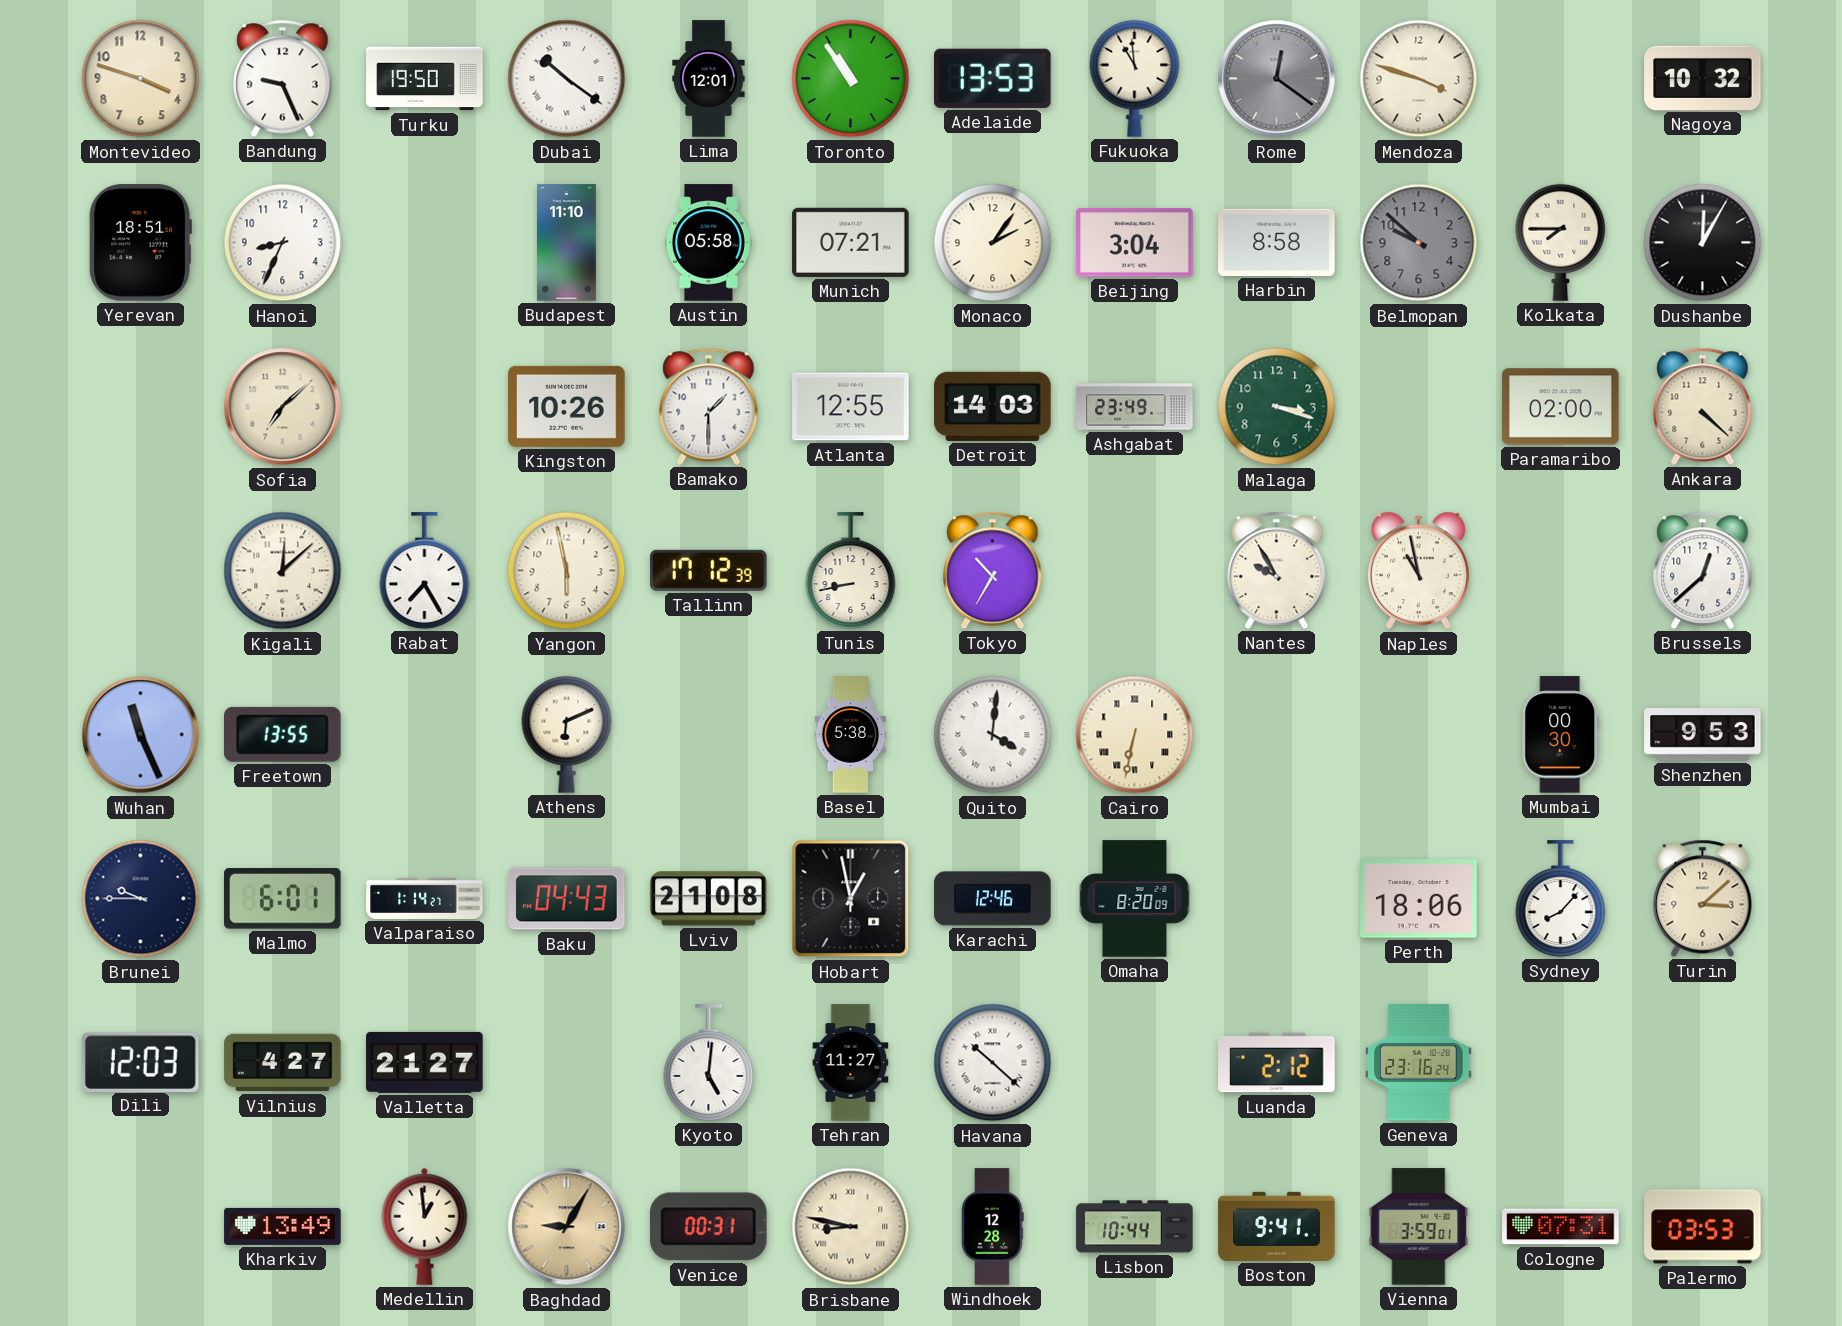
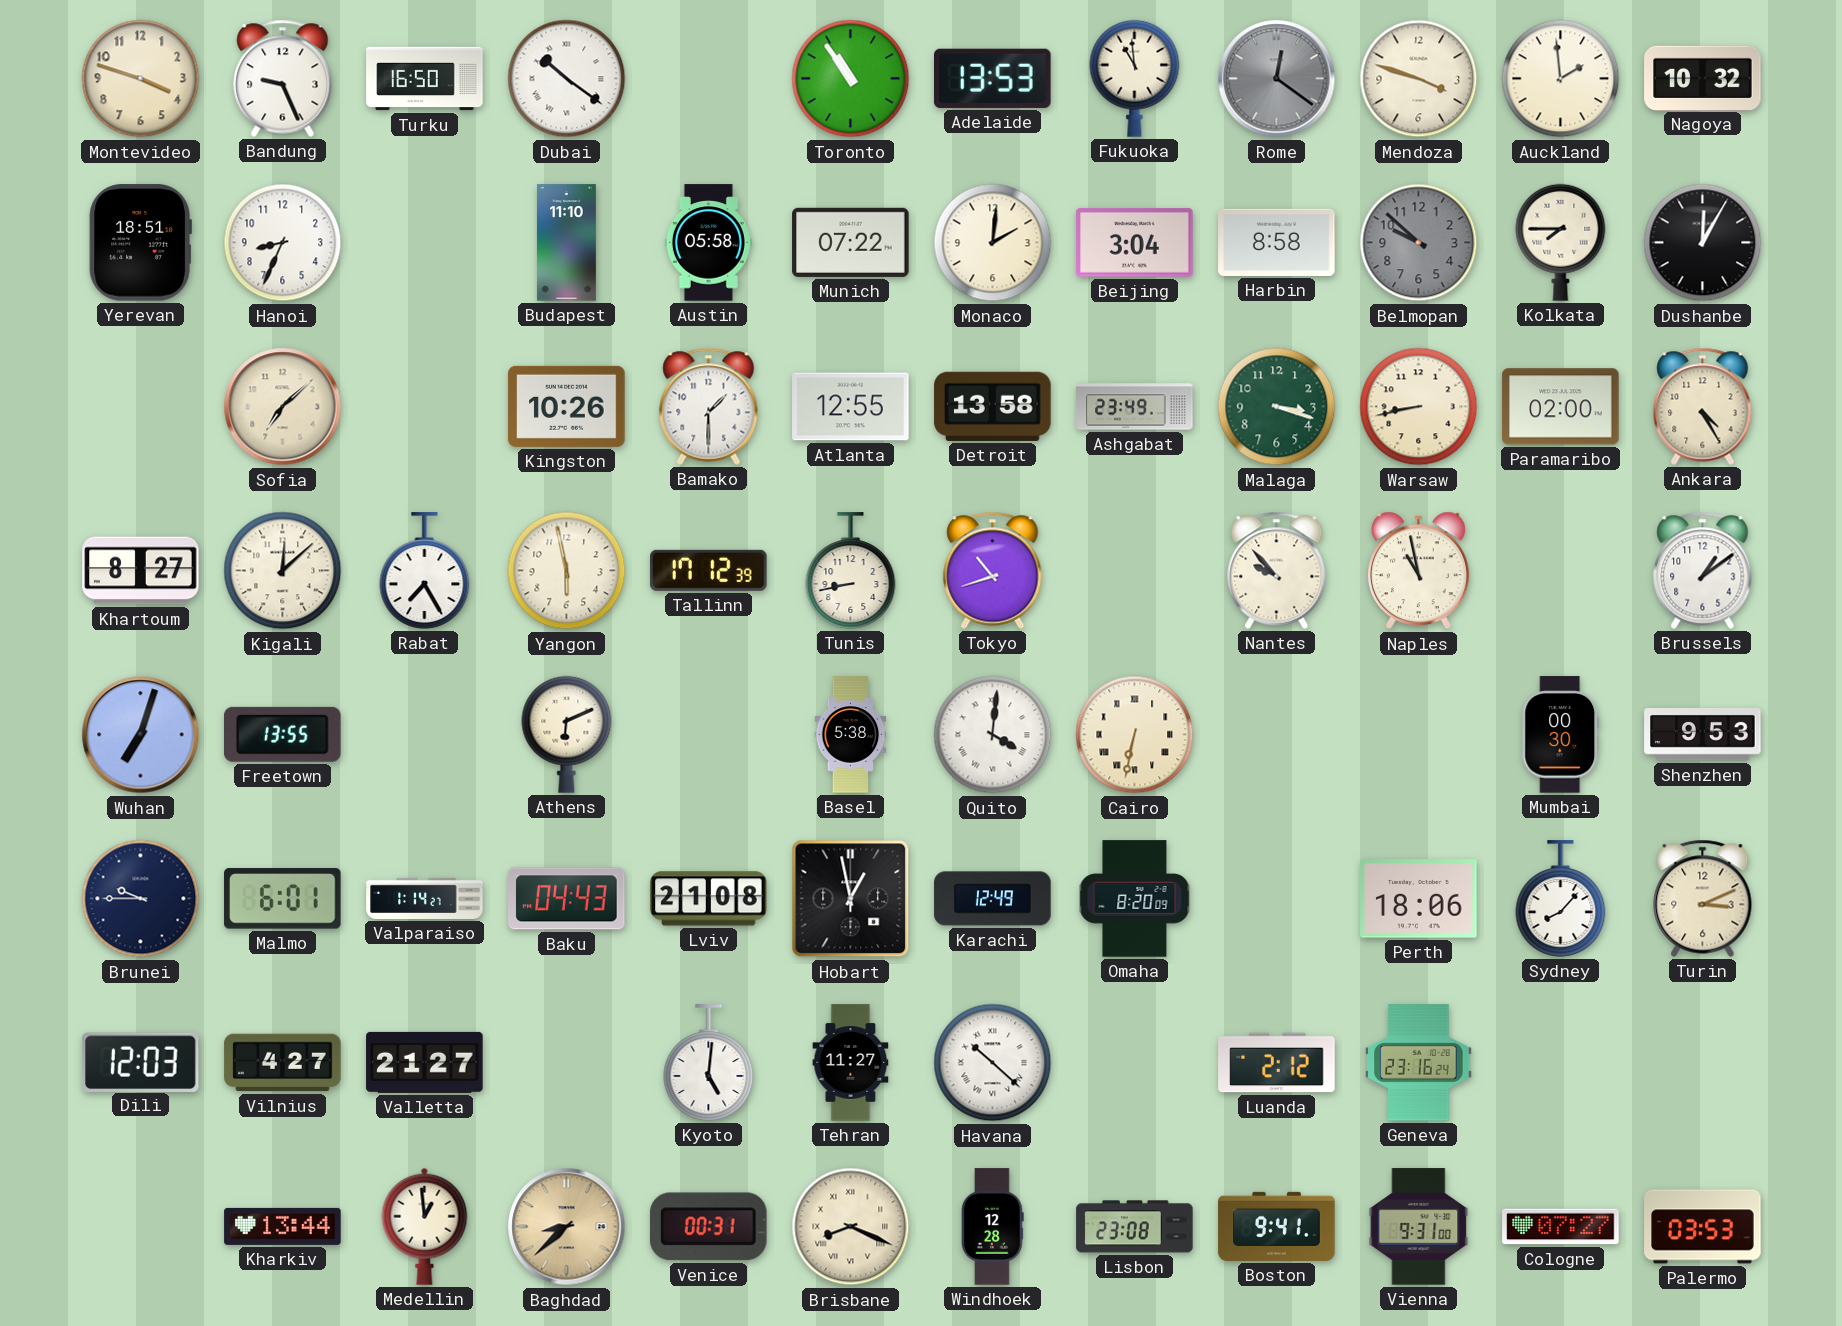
Turku: 19:50 -> 16:50 (425, 79)
Lima: 12:01 -> none (709, 79)
Auckland: none -> 1:59 (1561, 79)
Munich: 07:21 -> 07:22 (851, 242)
Monaco: 2:06 -> 2:01 (993, 243)
Detroit: 14:03 -> 13:58 (993, 406)
Warsaw: none -> 8:43 (1419, 407)
Ankara: 4:22 -> 4:25 (1703, 406)
Khartoum: none -> 8:27 (141, 571)
Tokyo: 10:35 -> 10:42 (993, 570)
Nantes: 9:55 -> 9:53 (1277, 570)
Brussels: 12:38 -> 1:09 (1703, 570)
Wuhan: 11:26 -> 7:03 (141, 735)
Karachi: 12:46 -> 12:49 (993, 899)
Turin: 3:08 -> 3:11 (1703, 898)
Kharkiv: 13:49 -> 13:44 (283, 1226)
Baghdad: 9:05 -> 8:38 (567, 1227)
Brisbane: 8:47 -> 8:19 (851, 1227)
Lisbon: 10:44 -> 23:08 (1135, 1227)
Vienna: 3:59 -> 9:31 (1419, 1227)
Cologne: 07:31 -> 07:27 (1561, 1227)
